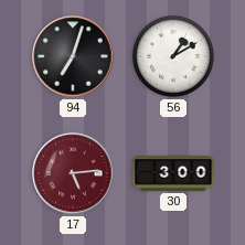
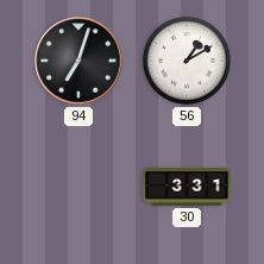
17: 5:14 -> none (73, 173)
30: 3:00 -> 3:31 (187, 187)
